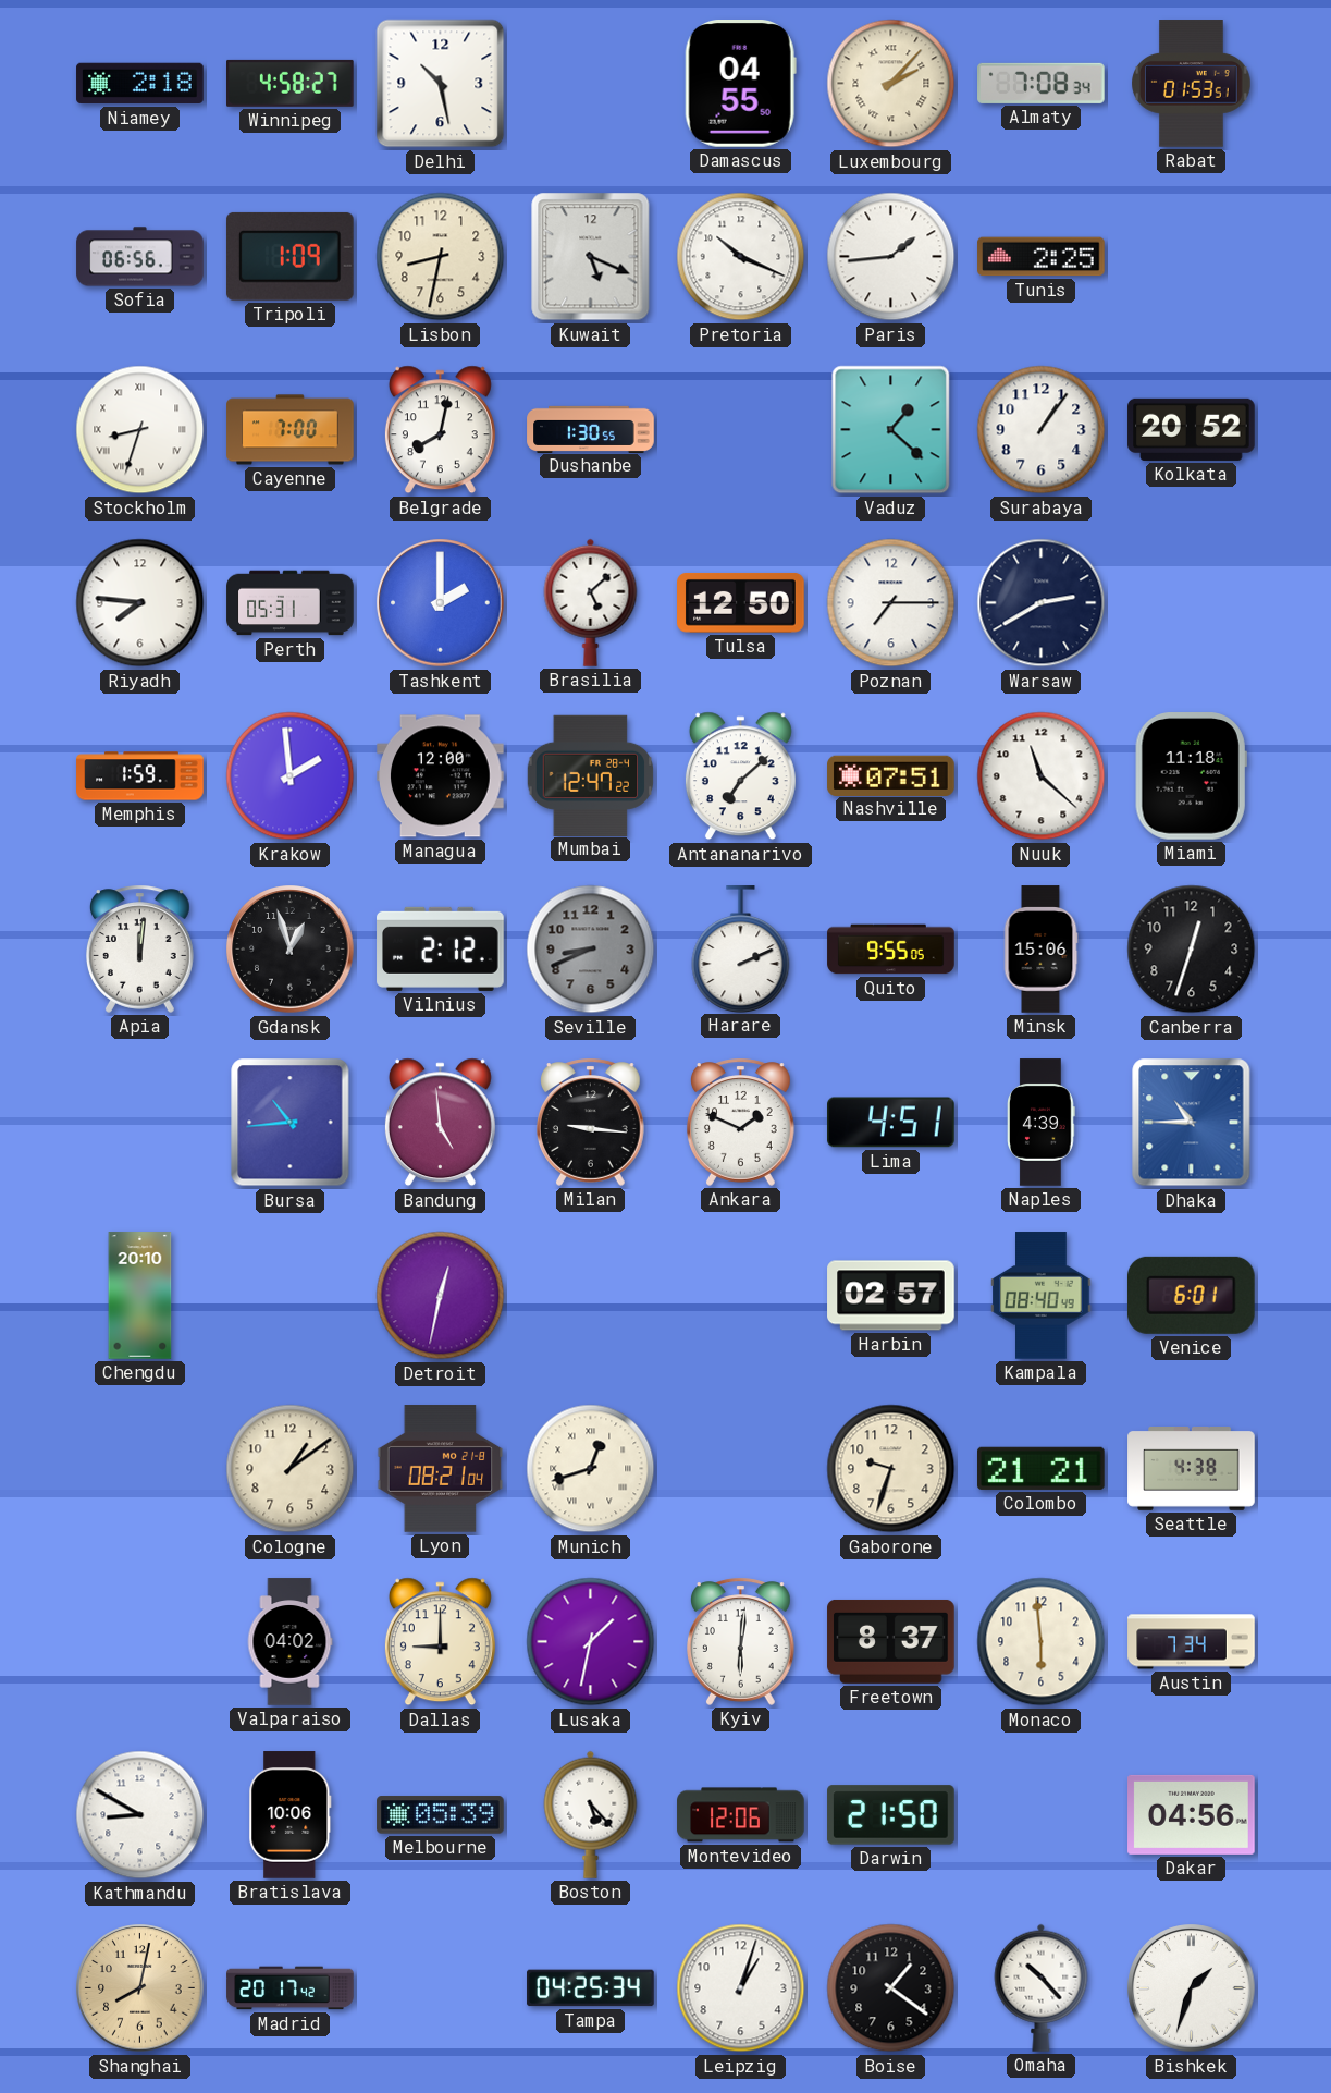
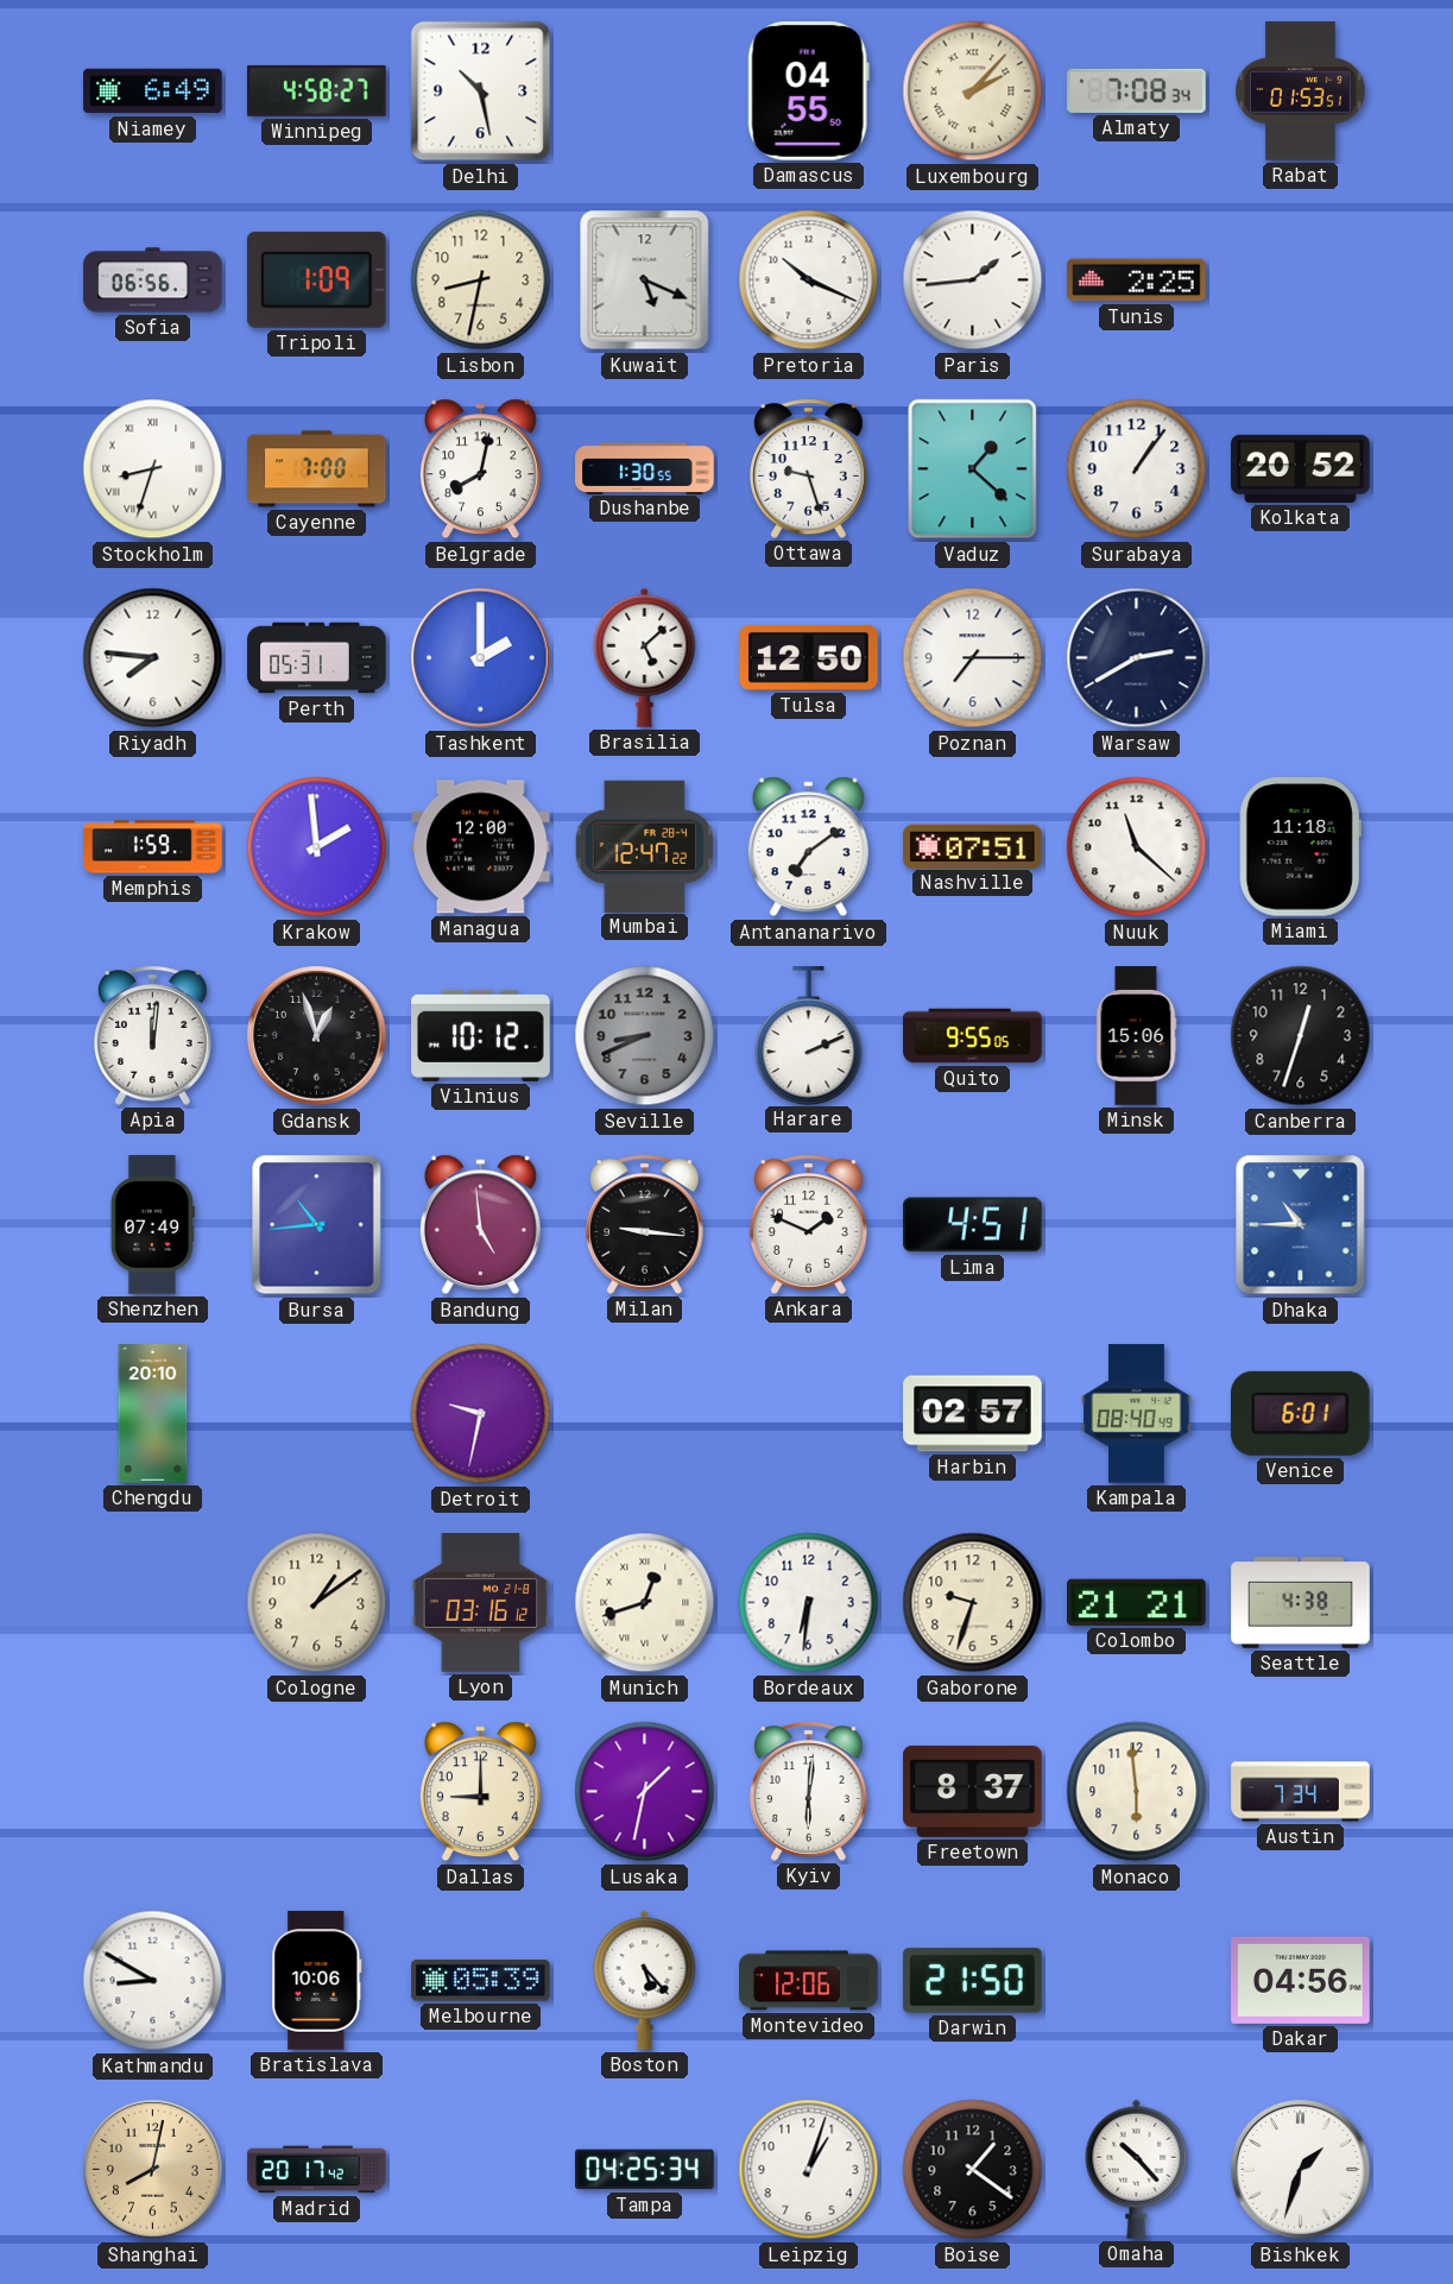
Niamey: 2:18 -> 6:49 (153, 92)
Ottawa: none -> 9:27 (809, 468)
Antananarivo: 7:08 -> 7:09 (808, 847)
Vilnius: 2:12 -> 10:12 (481, 1035)
Shenzhen: none -> 07:49 (152, 1225)
Naples: 4:39 -> none (1042, 1123)
Detroit: 12:32 -> 9:32 (481, 1414)
Lyon: 08:21 -> 03:16 (481, 1603)
Bordeaux: none -> 6:31 (809, 1603)
Valparaiso: 04:02 -> none (289, 1642)
